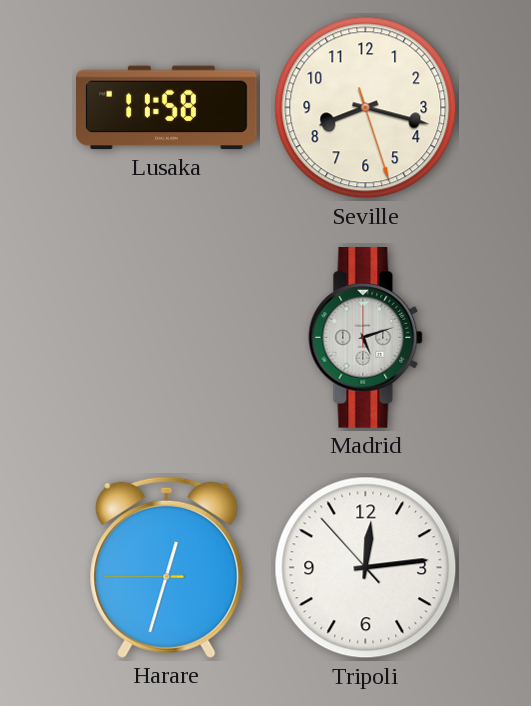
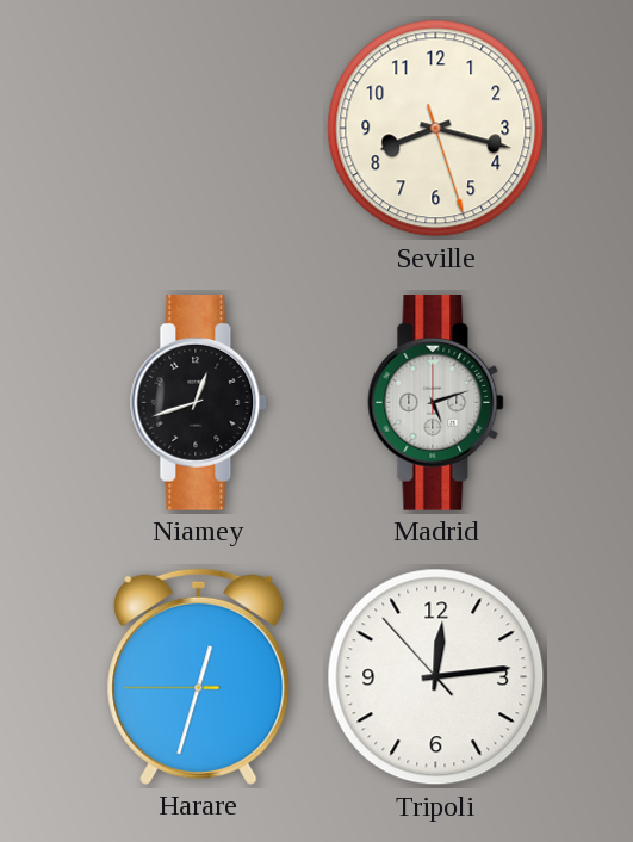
Lusaka: 11:58 -> none (167, 108)
Niamey: none -> 12:42 (199, 403)
